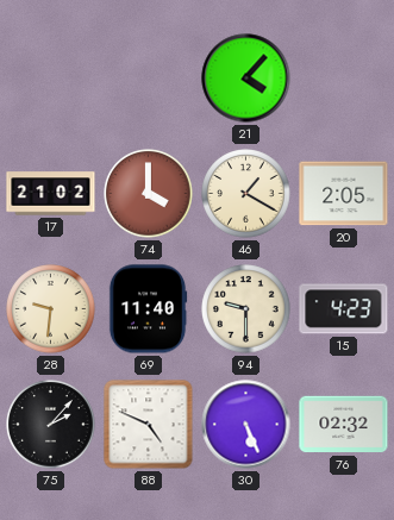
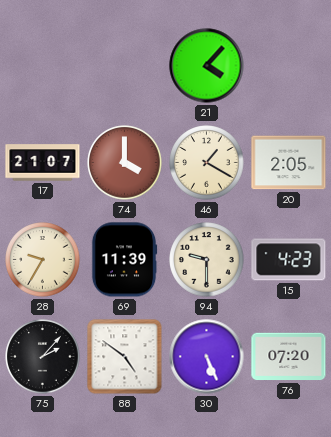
17: 21:02 -> 21:07 (43, 163)
28: 9:31 -> 9:35 (43, 260)
69: 11:40 -> 11:39 (124, 260)
88: 4:49 -> 4:51 (125, 357)
76: 02:32 -> 07:20 (289, 357)
